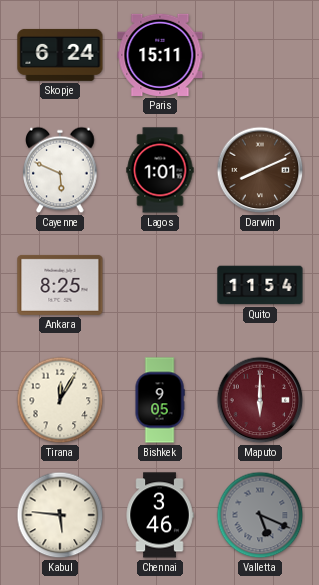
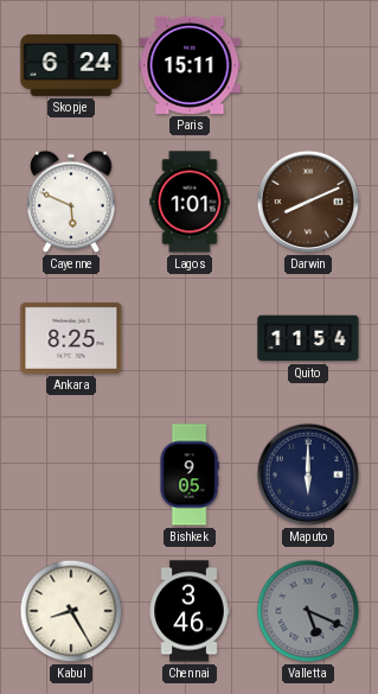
Tirana: 12:05 -> none (60, 400)
Maputo dial: burgundy -> navy (308, 475)
Kabul: 5:46 -> 8:25 (71, 611)
